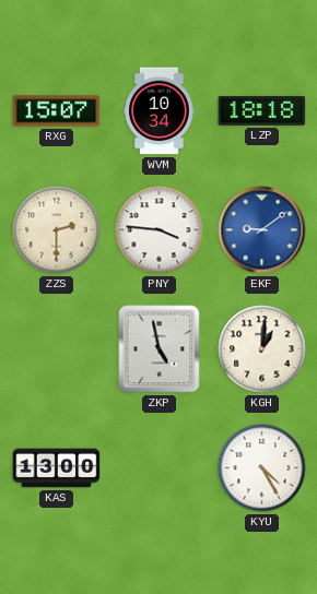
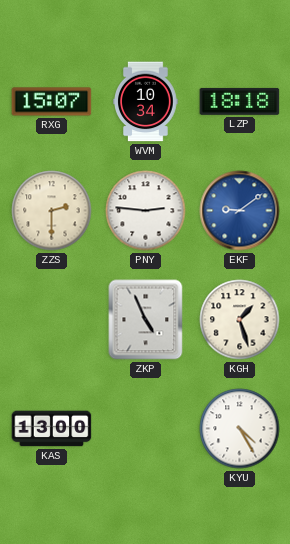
PNY: 3:46 -> 2:46 (146, 211)
ZKP: 4:58 -> 4:56 (146, 320)
KGH: 1:01 -> 1:27 (240, 320)
